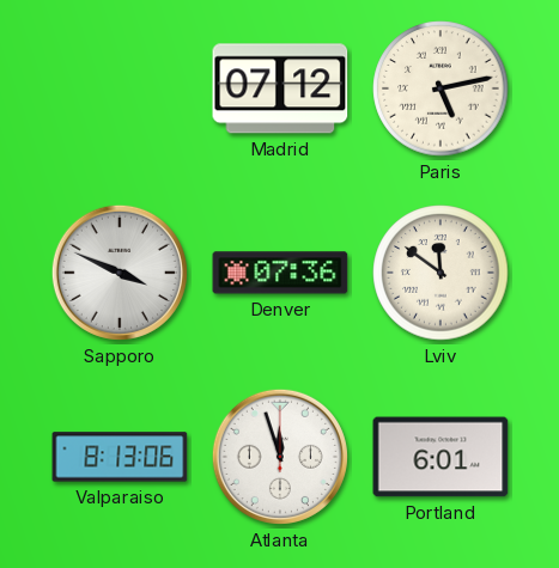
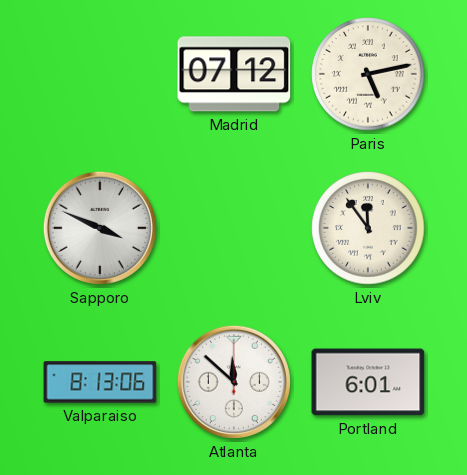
Denver: 07:36 -> none (280, 273)
Lviv: 11:51 -> 11:54 (368, 228)
Atlanta: 11:57 -> 11:52 (234, 382)
